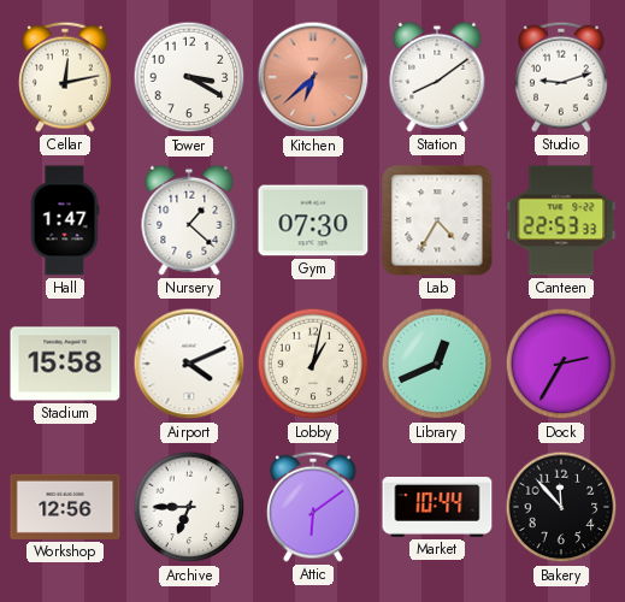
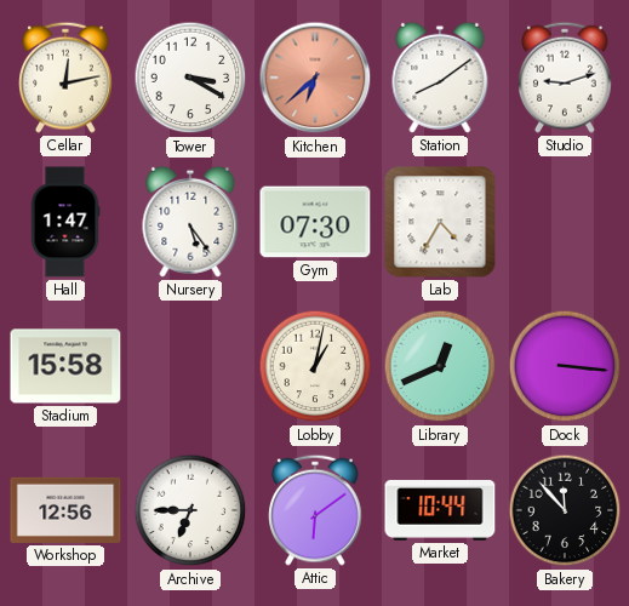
Nursery: 1:22 -> 5:24 (190, 222)
Canteen: 22:53 -> none (561, 220)
Airport: 4:11 -> none (189, 364)
Dock: 2:35 -> 3:16 (565, 366)
